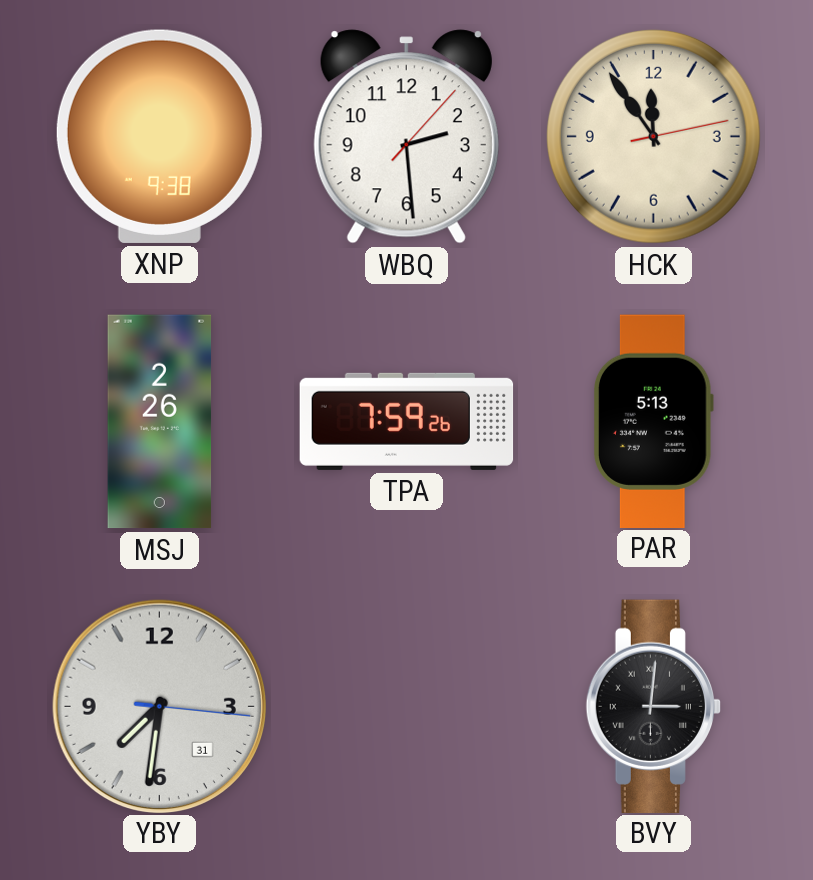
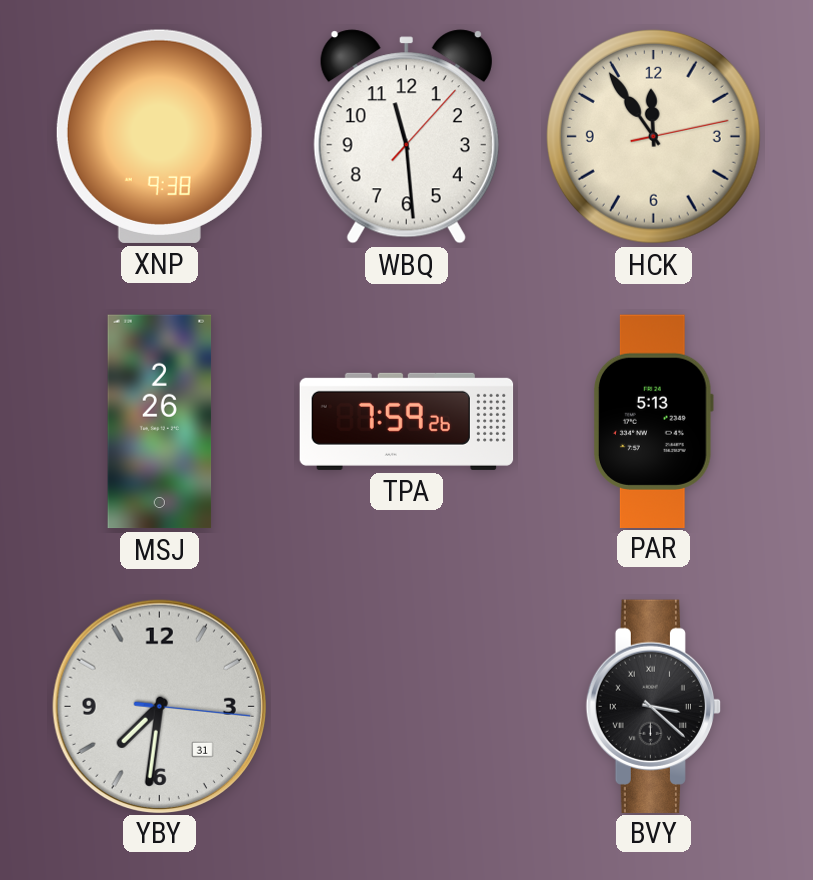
WBQ: 2:29 -> 11:29 (406, 137)
BVY: 3:01 -> 3:22 (653, 706)
